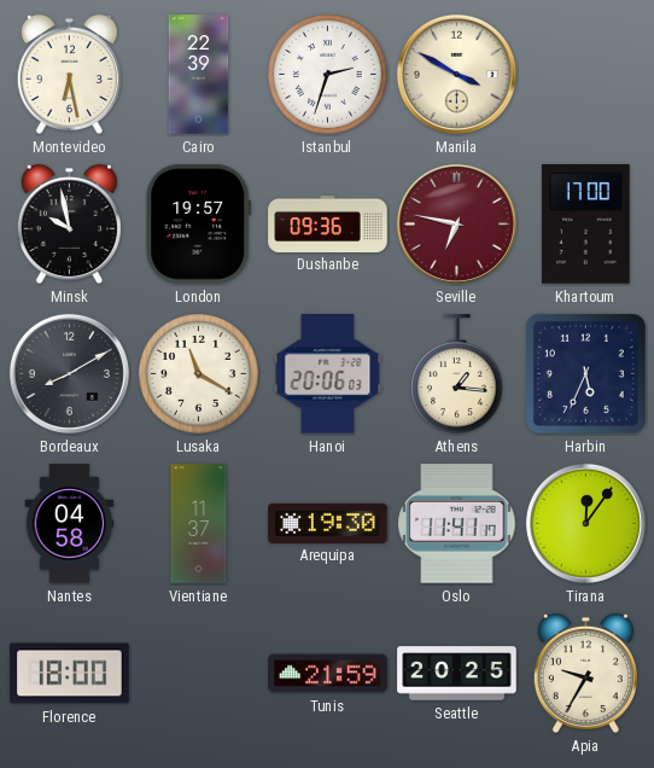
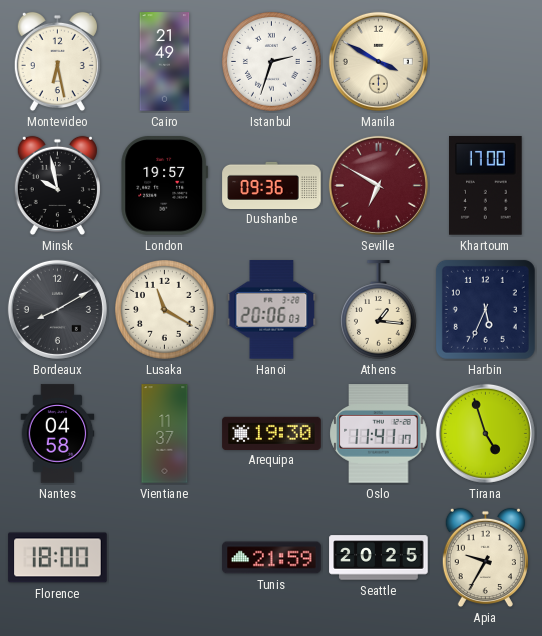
Cairo: 22:39 -> 21:49 (165, 62)
Seville: 6:47 -> 6:50 (378, 185)
Tirana: 12:06 -> 4:57 (485, 433)
